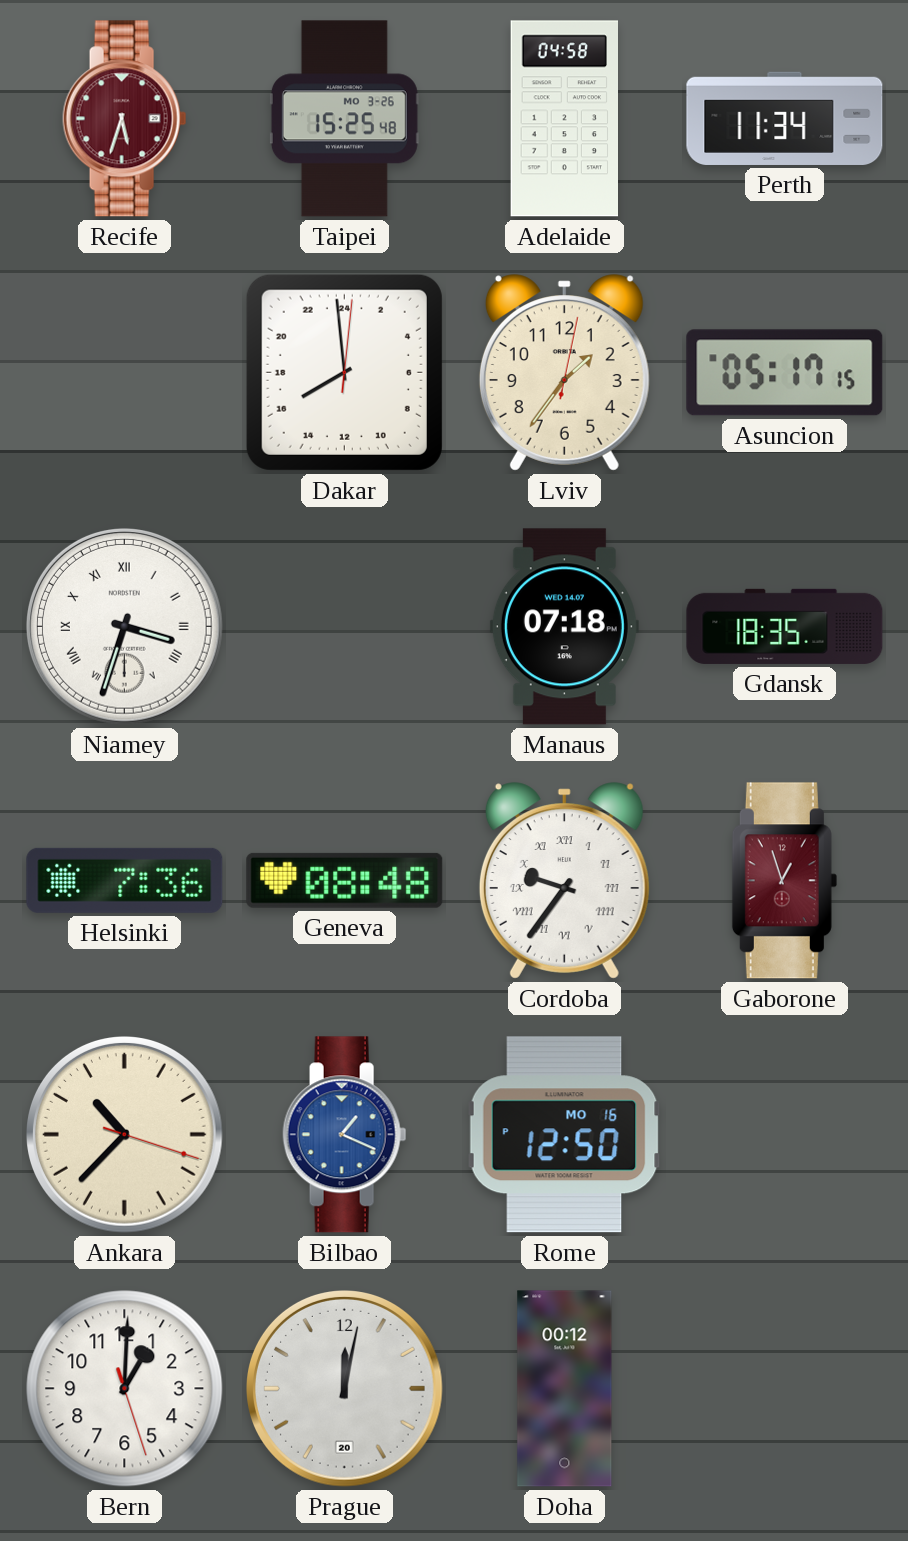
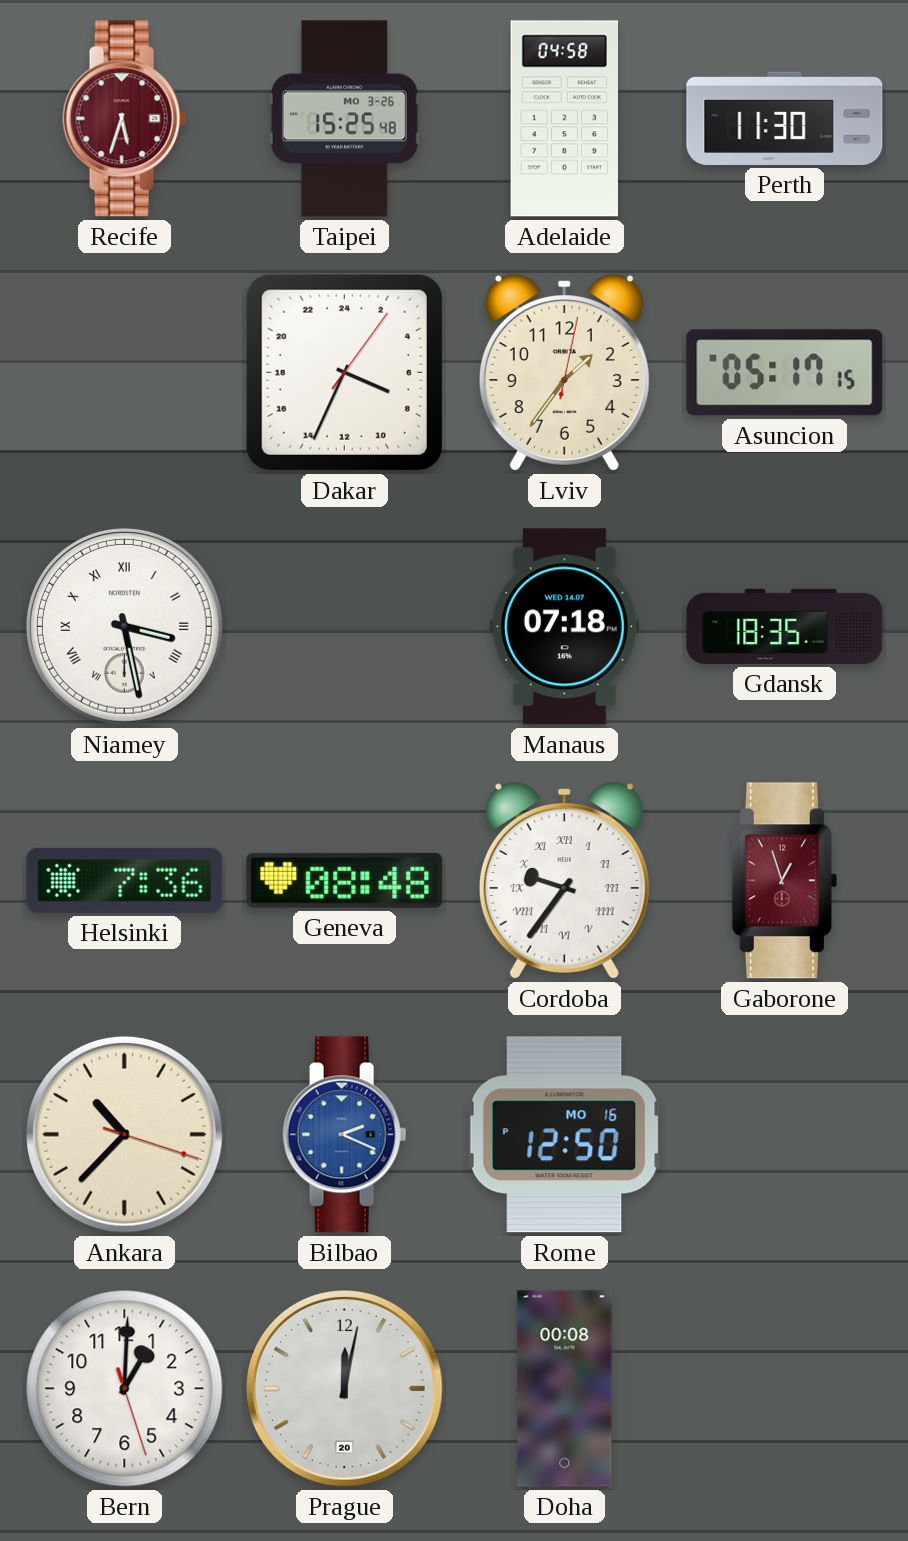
Perth: 11:34 -> 11:30 (785, 118)
Dakar: 15:59 -> 7:34 (344, 372)
Niamey: 3:33 -> 3:28 (125, 627)
Bilbao: 1:19 -> 2:19 (345, 1135)
Doha: 00:12 -> 00:08 (565, 1389)
